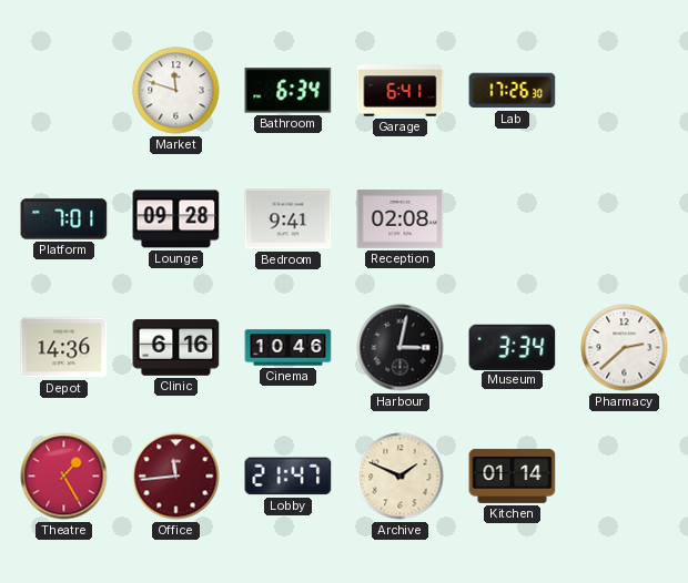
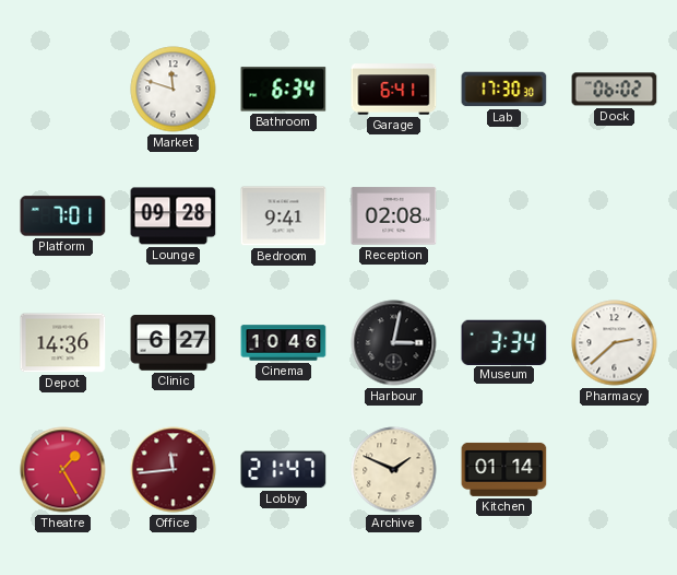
Lab: 17:26 -> 17:30 (504, 90)
Dock: none -> 06:02 (615, 90)
Clinic: 6:16 -> 6:27 (174, 343)
